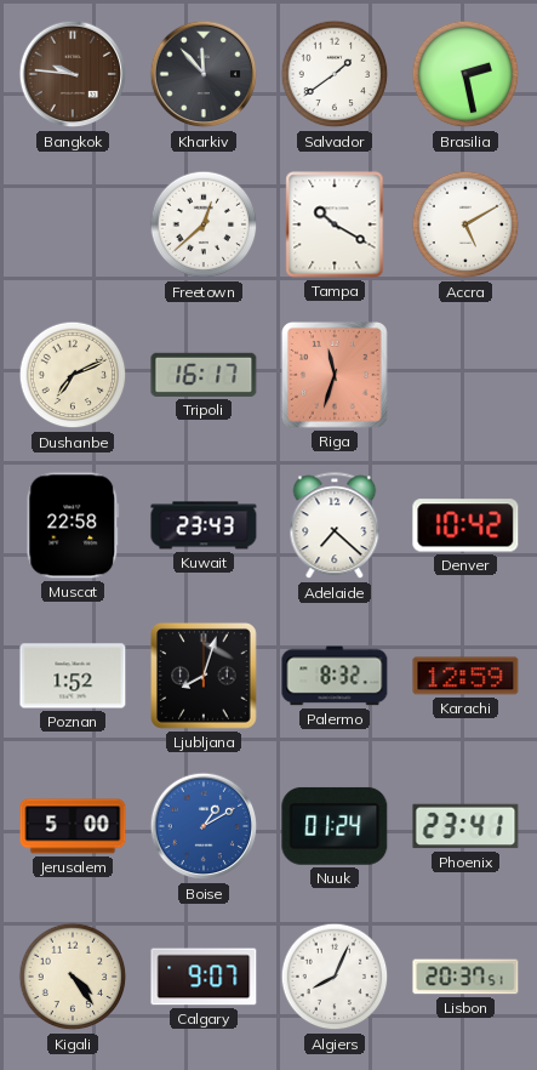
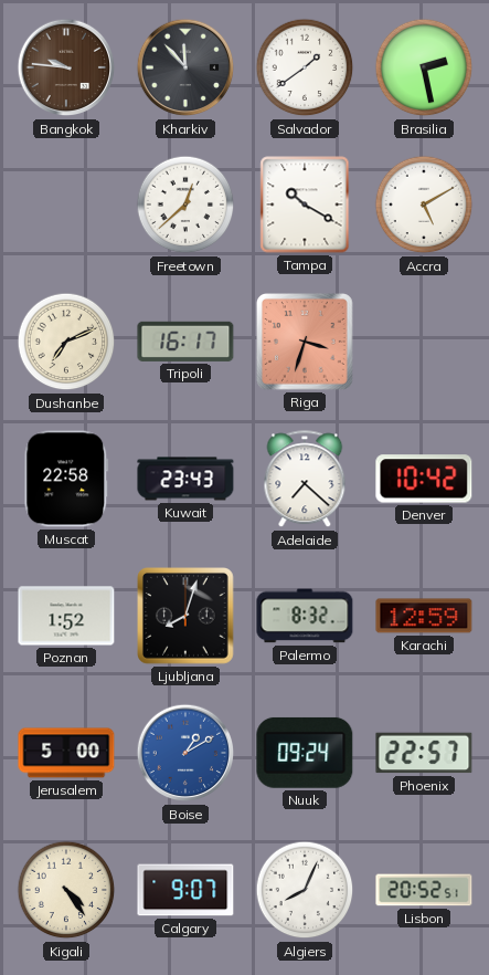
Riga: 11:33 -> 3:33 (306, 343)
Nuuk: 01:24 -> 09:24 (305, 753)
Phoenix: 23:41 -> 22:57 (424, 753)
Lisbon: 20:37 -> 20:52 (424, 890)
